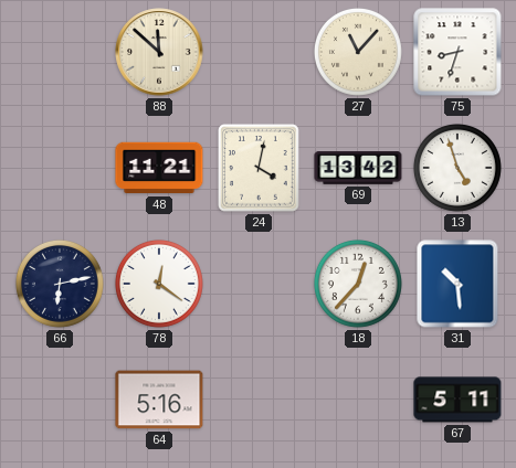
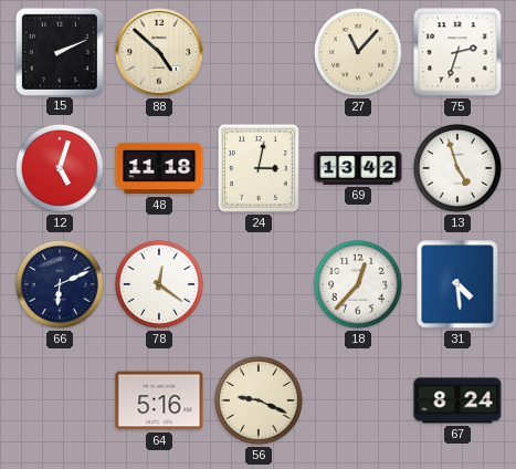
15: none -> 2:11 (59, 51)
88: 11:52 -> 4:52 (159, 52)
75: 8:33 -> 2:33 (457, 52)
12: none -> 5:03 (60, 168)
48: 11:21 -> 11:18 (159, 168)
24: 4:02 -> 3:02 (259, 168)
66: 6:13 -> 6:11 (60, 284)
31: 10:29 -> 4:29 (457, 284)
56: none -> 9:19 (259, 400)
67: 5:11 -> 8:24 (457, 400)
